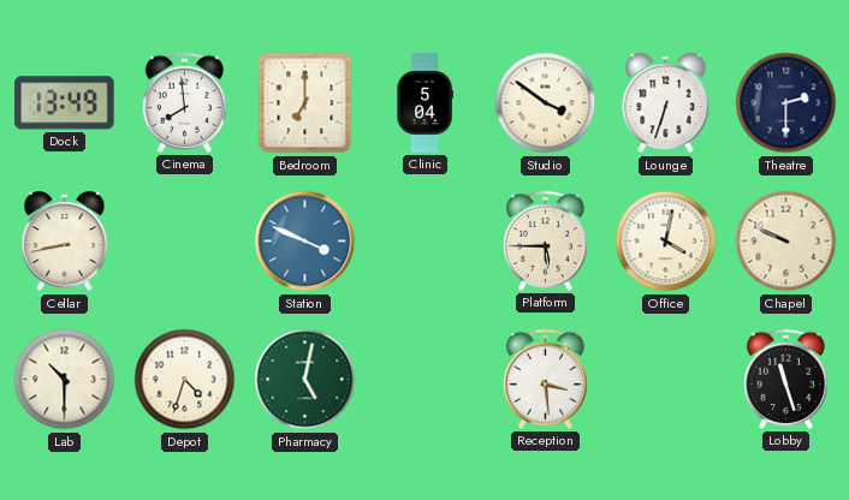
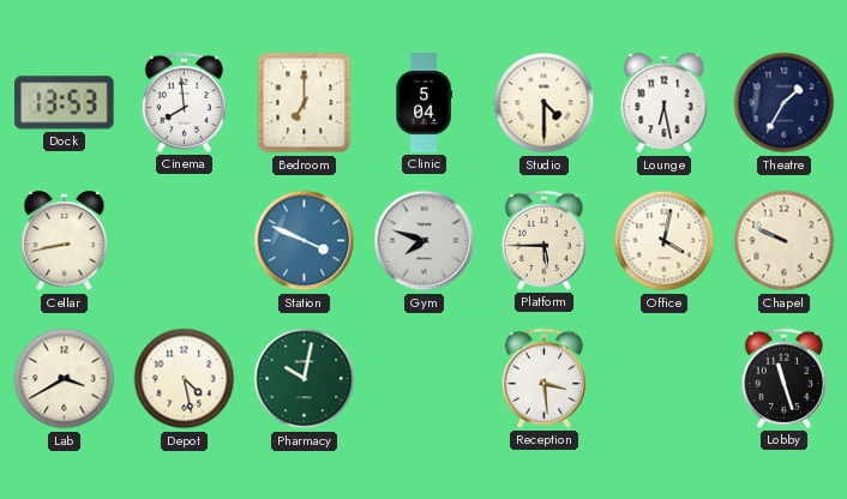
Dock: 13:49 -> 13:53 (65, 103)
Studio: 3:51 -> 4:30 (545, 103)
Lounge: 6:33 -> 6:28 (665, 103)
Theatre: 2:30 -> 1:35 (785, 103)
Gym: none -> 7:48 (425, 241)
Lab: 10:30 -> 3:40 (65, 379)
Depot: 4:33 -> 4:28 (185, 379)
Pharmacy: 5:02 -> 10:02 (305, 379)
